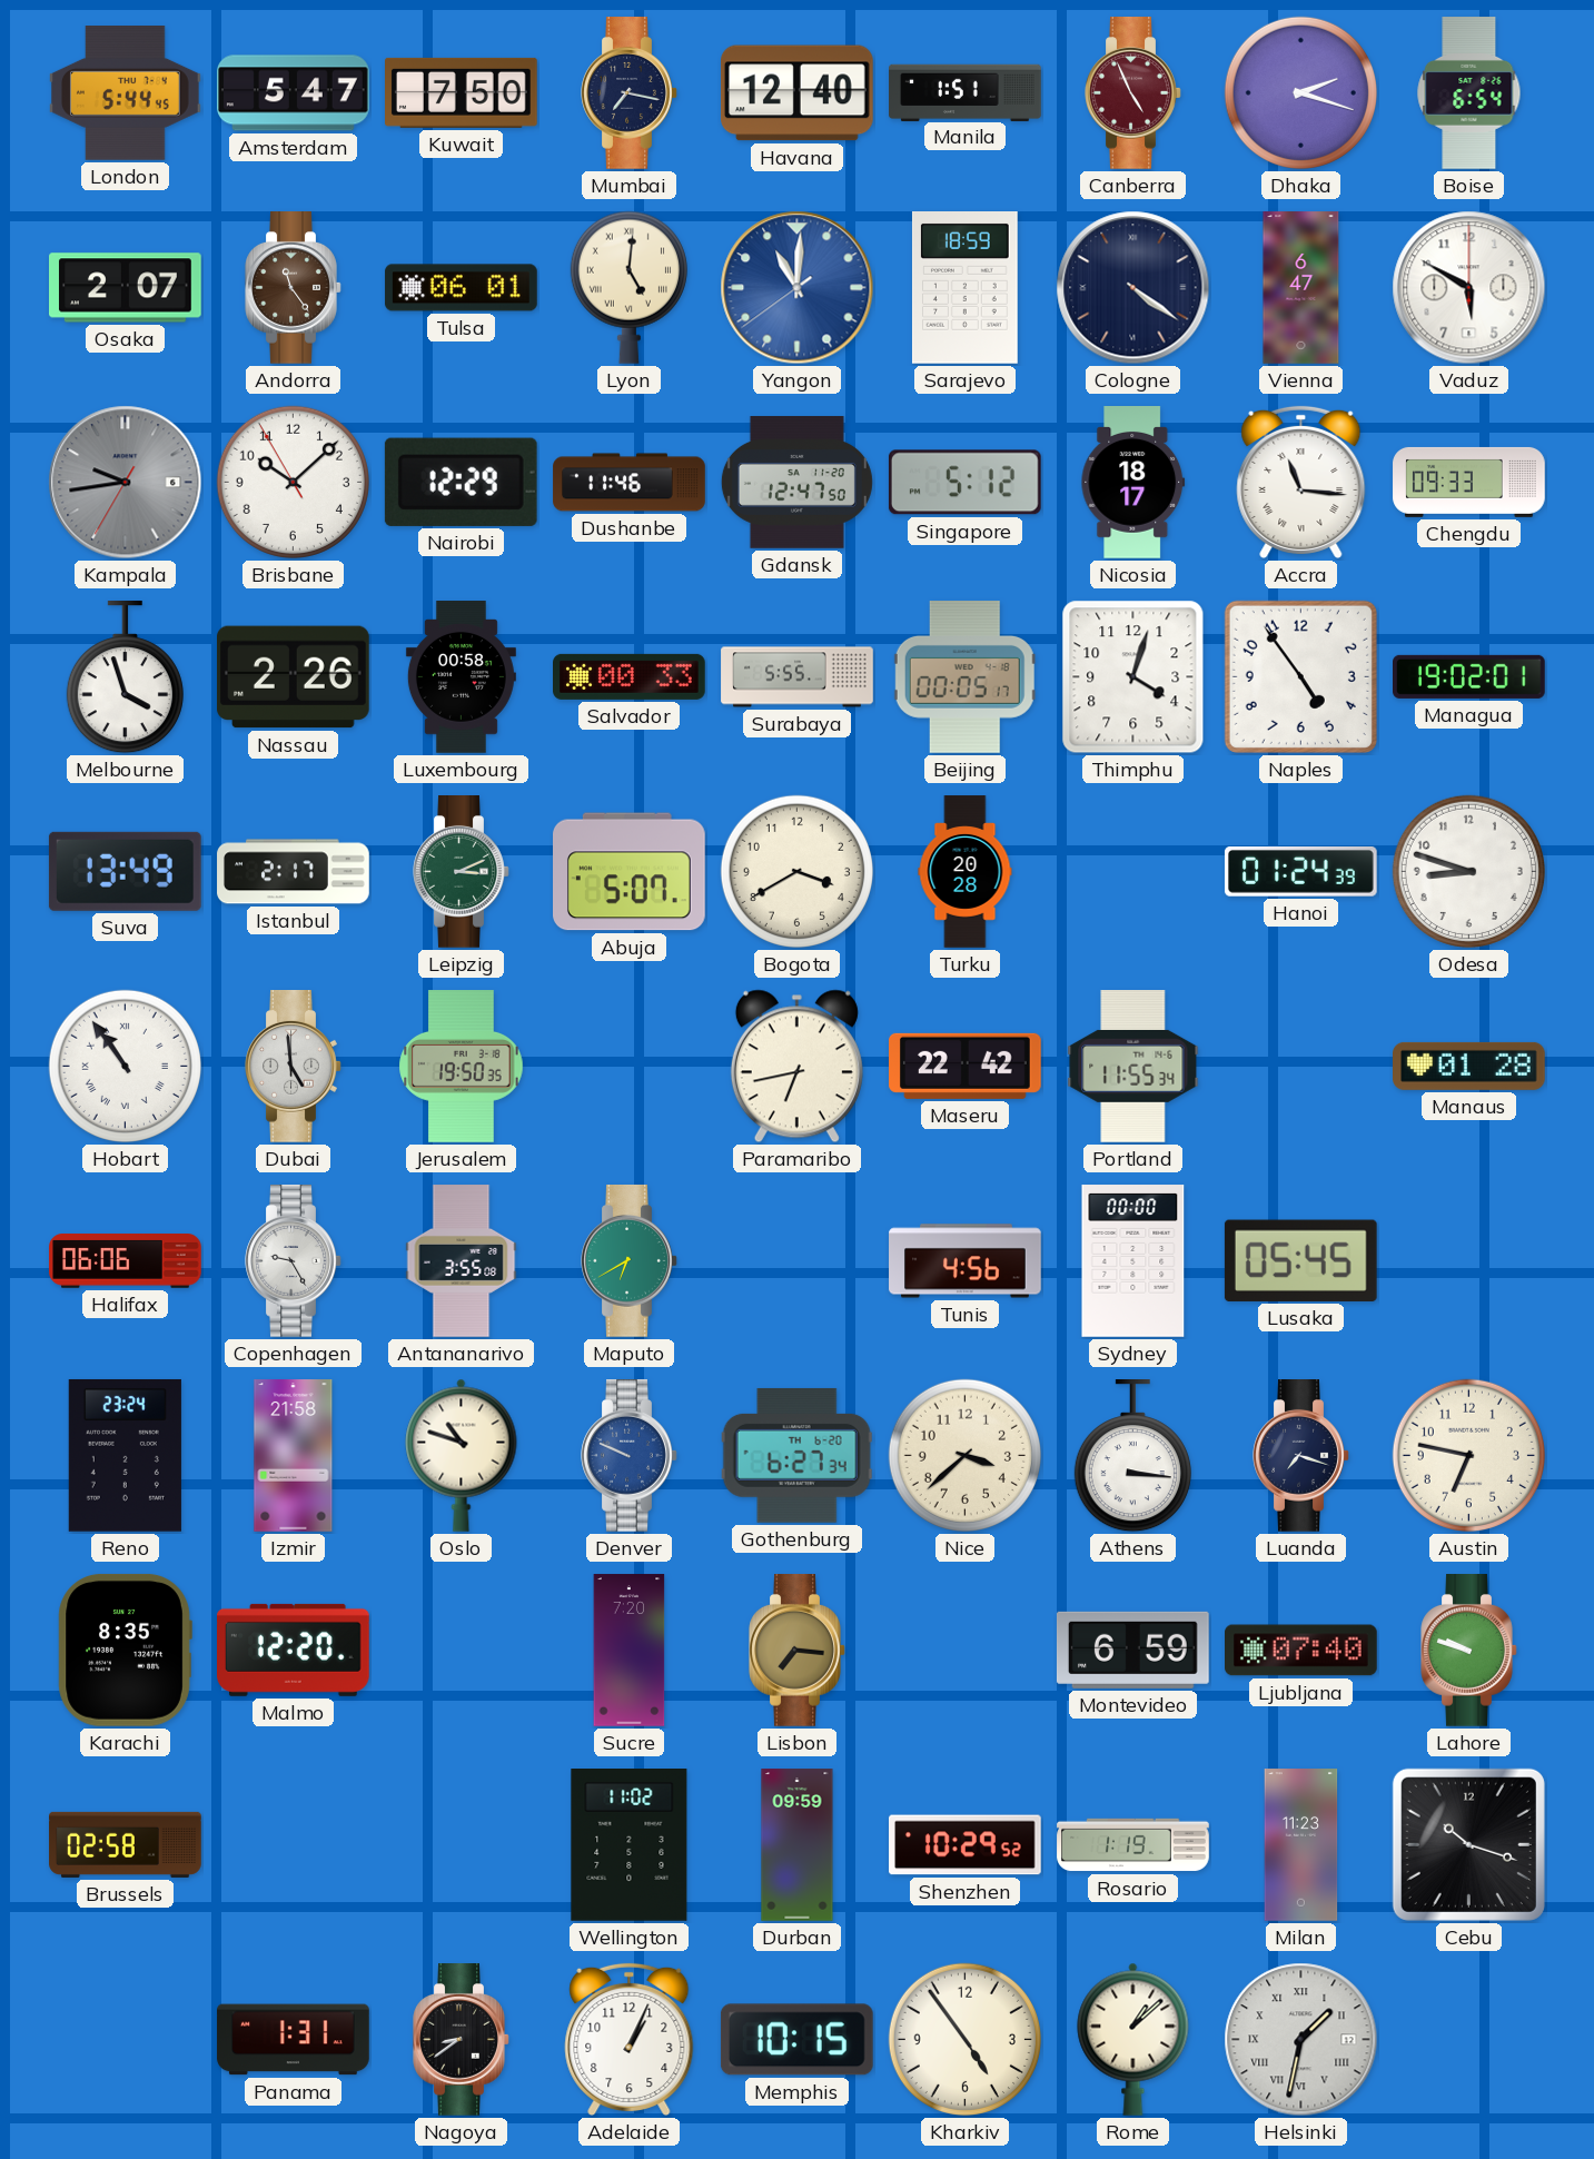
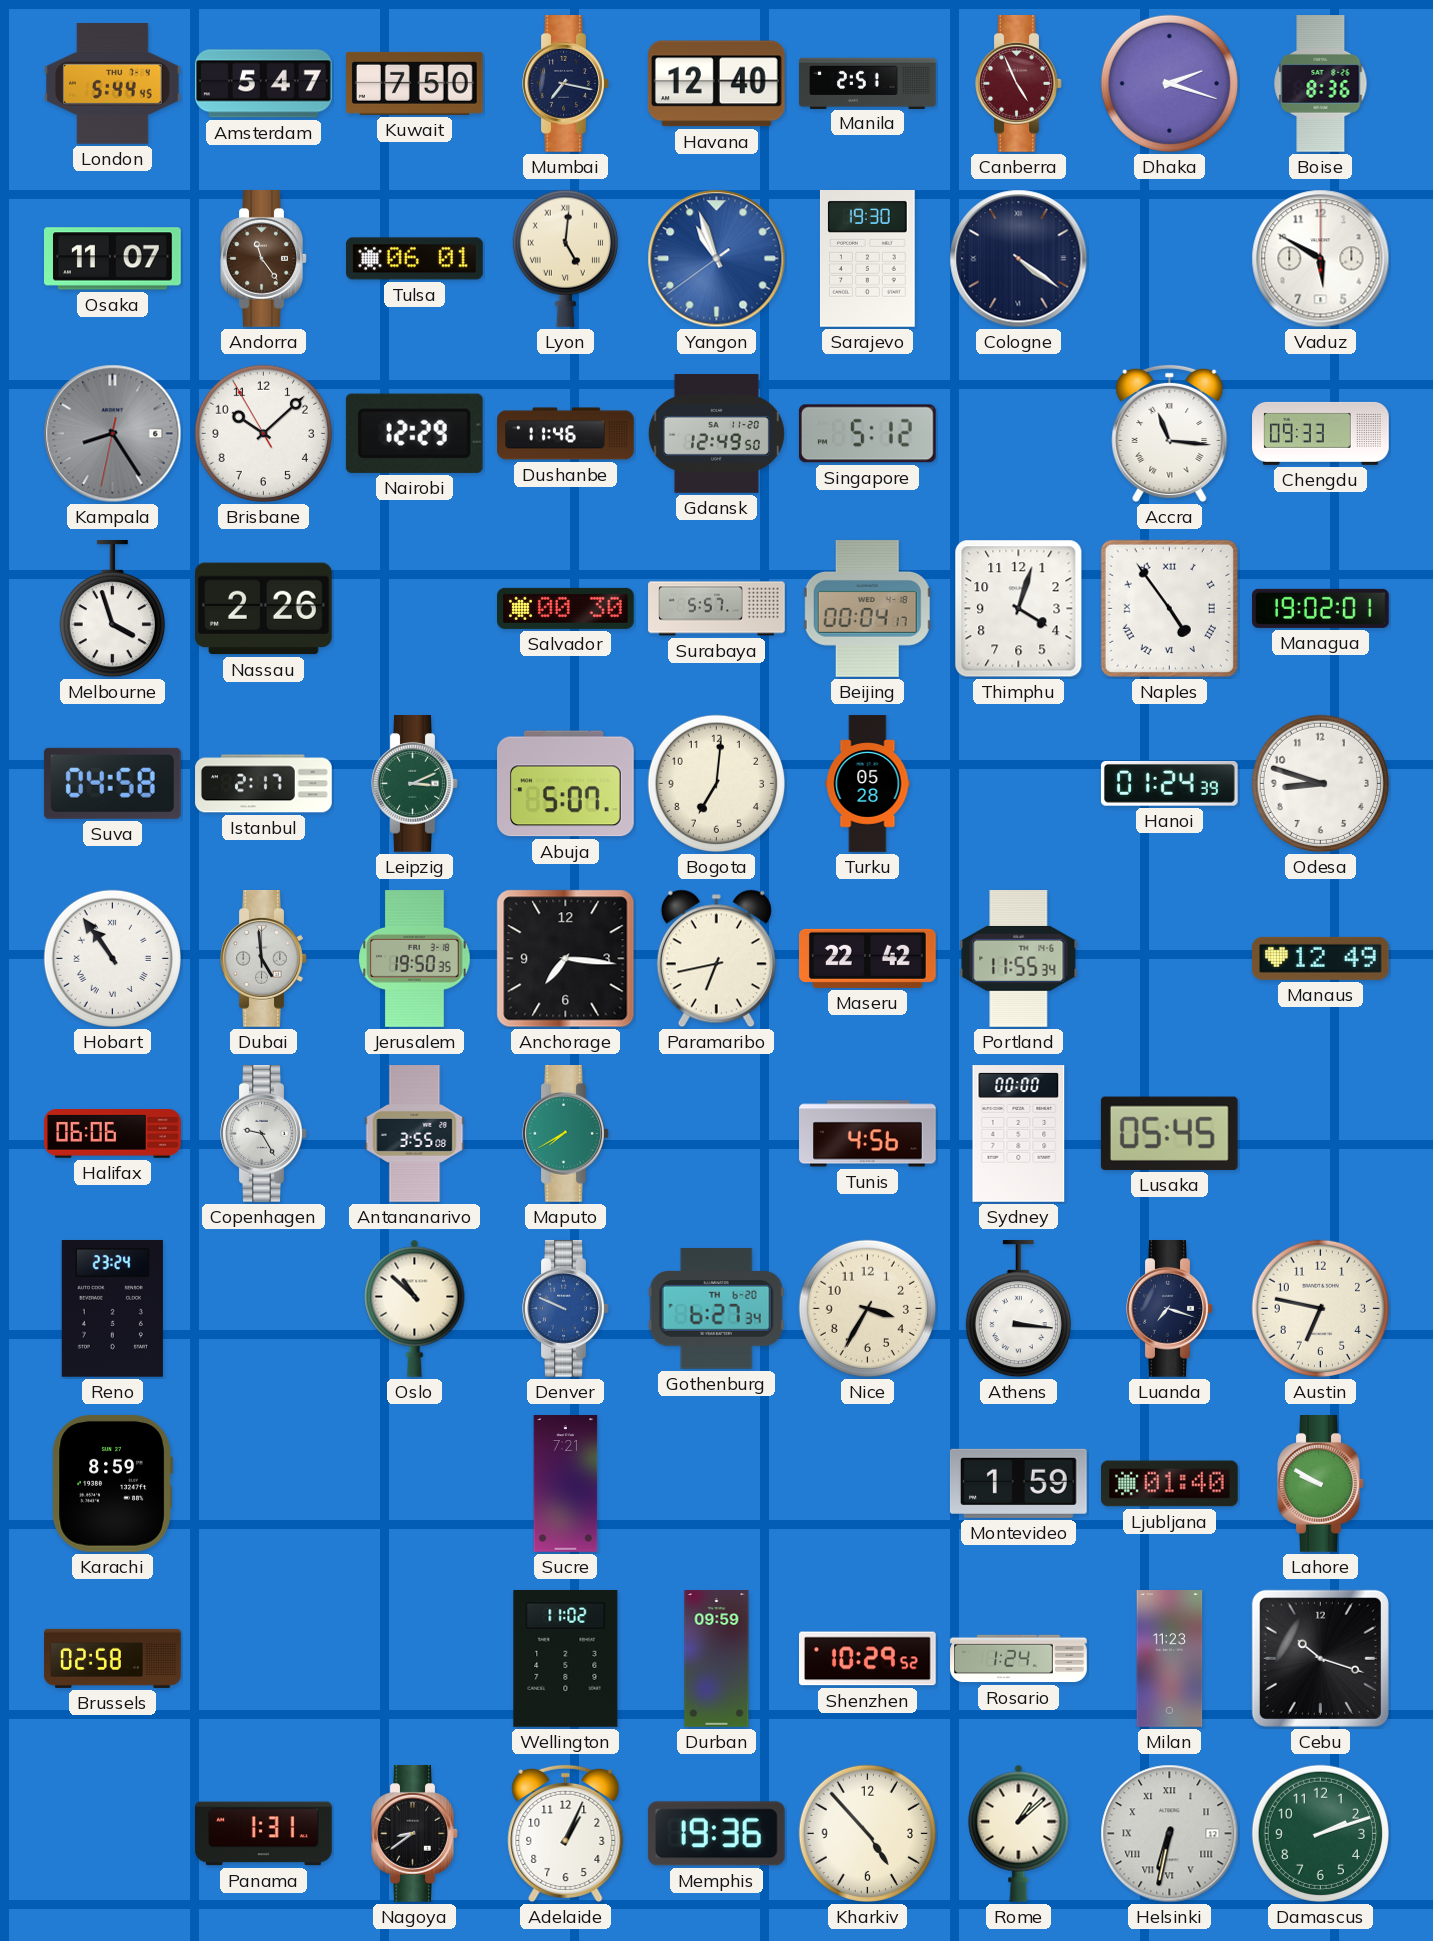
Manila: 1:51 -> 2:51 (868, 83)
Boise: 6:54 -> 8:36 (1321, 84)
Osaka: 2:07 -> 11:07 (113, 259)
Yangon: 11:00 -> 10:56 (717, 259)
Sarajevo: 18:59 -> 19:30 (867, 259)
Vienna: 6:47 -> none (1301, 288)
Kampala: 9:43 -> 8:24 (113, 434)
Gdansk: 12:47 -> 12:49 (716, 434)
Nicosia: 18:17 -> none (1133, 483)
Luxembourg: 00:58 -> none (461, 677)
Salvador: 00:33 -> 00:30 (566, 608)
Surabaya: 5:55 -> 5:57 (717, 609)
Beijing: 00:05 -> 00:04 (867, 609)
Naples numerals: Arabic -> Roman (1169, 608)
Suva: 13:49 -> 04:58 (112, 783)
Bogota: 3:40 -> 7:01 (716, 783)
Turku: 20:28 -> 05:28 (868, 784)
Anchorage: none -> 7:16 (566, 959)
Manaus: 01:28 -> 12:49 (1321, 958)
Maputo: 6:40 -> 7:40 (566, 1134)
Izmir: 21:58 -> none (294, 1456)
Oslo: 10:48 -> 10:52 (415, 1308)
Nice: 3:38 -> 3:35 (867, 1308)
Karachi: 8:35 -> 8:59 (112, 1483)
Malmo: 12:20 -> none (294, 1650)
Sucre: 7:20 -> 7:21 (566, 1484)
Lisbon: 7:16 -> none (798, 1651)
Montevideo: 6:59 -> 1:59 (1018, 1483)
Ljubljana: 07:40 -> 01:40 (1170, 1484)
Lahore: 9:48 -> 9:50 (1321, 1484)
Rosario: 1:19 -> 1:24 (1019, 1659)
Memphis: 10:15 -> 19:36 (716, 1834)
Kharkiv: 4:54 -> 4:53 (867, 1833)
Helsinki: 1:32 -> 6:32 (1170, 1834)
Damascus: none -> 2:12 (1320, 1833)
